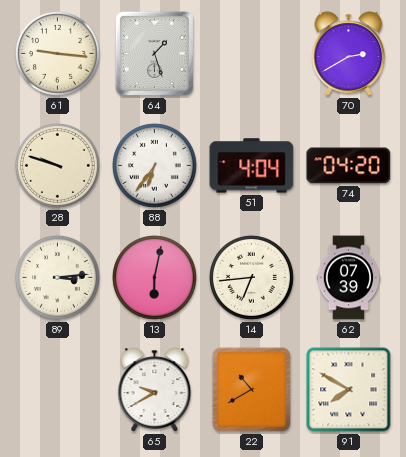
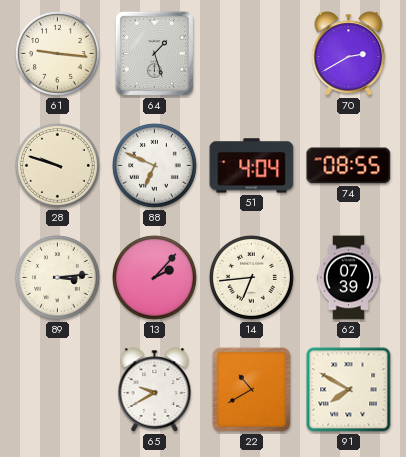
88: 6:36 -> 6:49 (154, 165)
74: 04:20 -> 08:55 (349, 166)
13: 6:02 -> 2:07 (154, 277)
